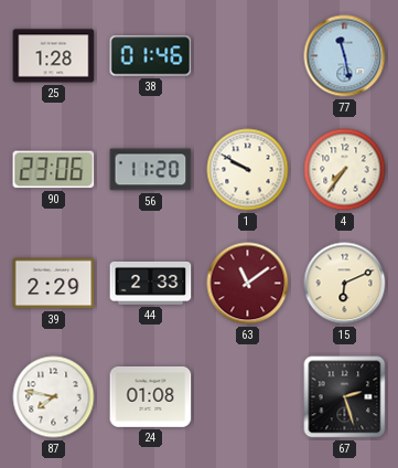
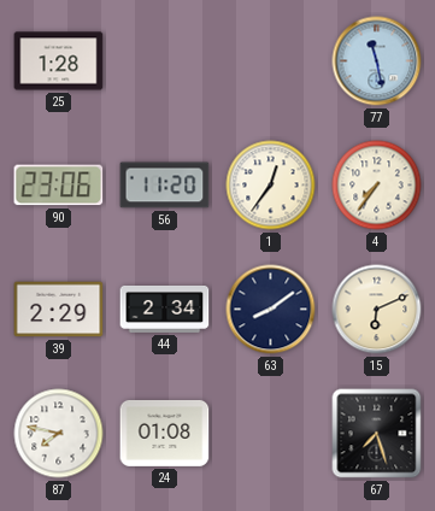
38: 01:46 -> none (151, 56)
1: 9:50 -> 12:36 (271, 186)
44: 2:33 -> 2:34 (165, 309)
63: 11:09 -> 8:09 (271, 310)
63 dial: burgundy -> navy (271, 310)
67: 2:27 -> 7:27 (377, 434)
